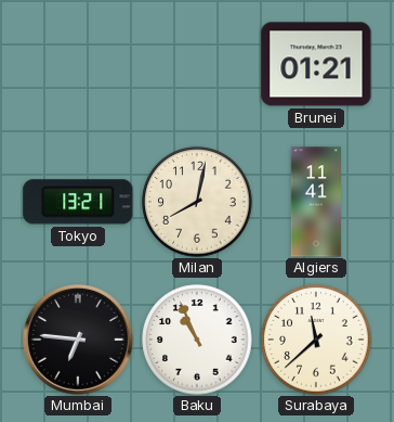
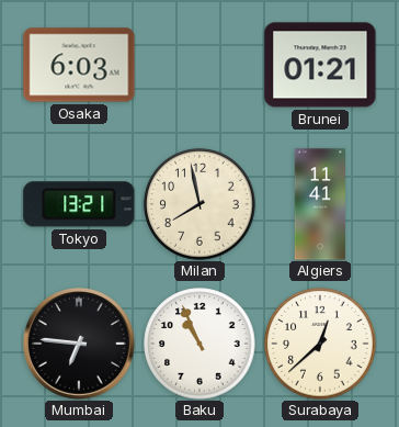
Osaka: none -> 6:03 (79, 65)
Milan: 8:02 -> 7:58 (200, 204)
Surabaya: 11:38 -> 12:38 (320, 344)
